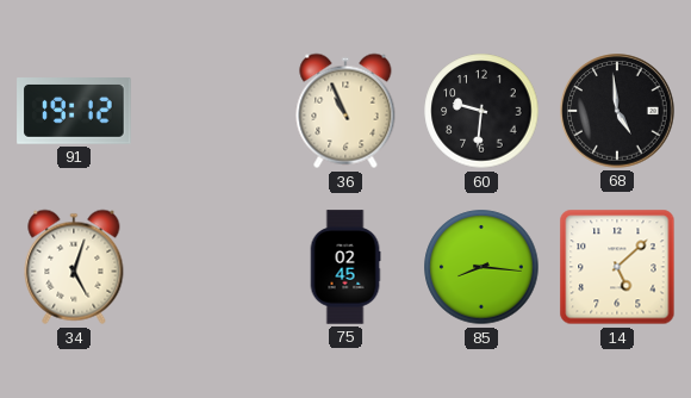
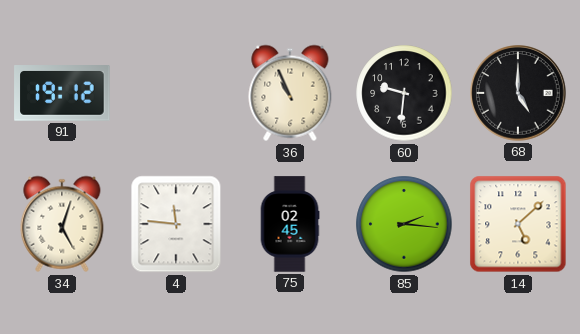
68: 4:59 -> 5:00 (518, 93)
4: none -> 11:46 (176, 224)
85: 8:16 -> 2:16 (404, 224)
